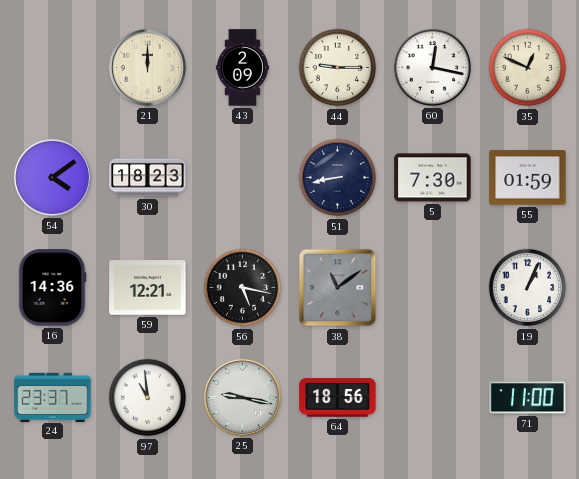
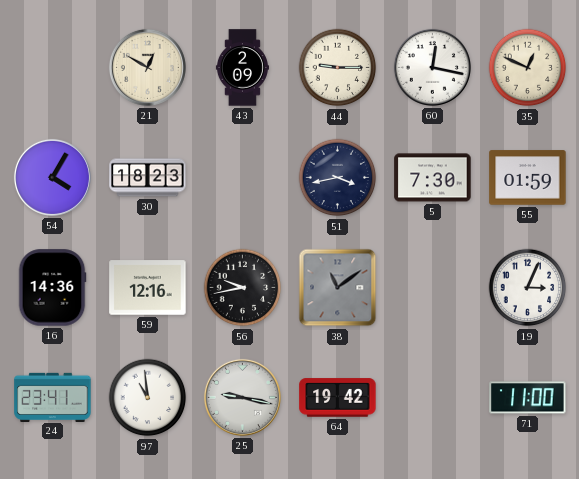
21: 12:00 -> 12:50 (147, 67)
54: 4:09 -> 4:05 (52, 177)
51: 8:43 -> 3:43 (338, 178)
59: 12:21 -> 12:16 (148, 288)
56: 5:17 -> 9:43 (243, 288)
19: 1:04 -> 3:04 (528, 288)
24: 23:37 -> 23:41 (53, 397)
64: 18:56 -> 19:42 (338, 398)
